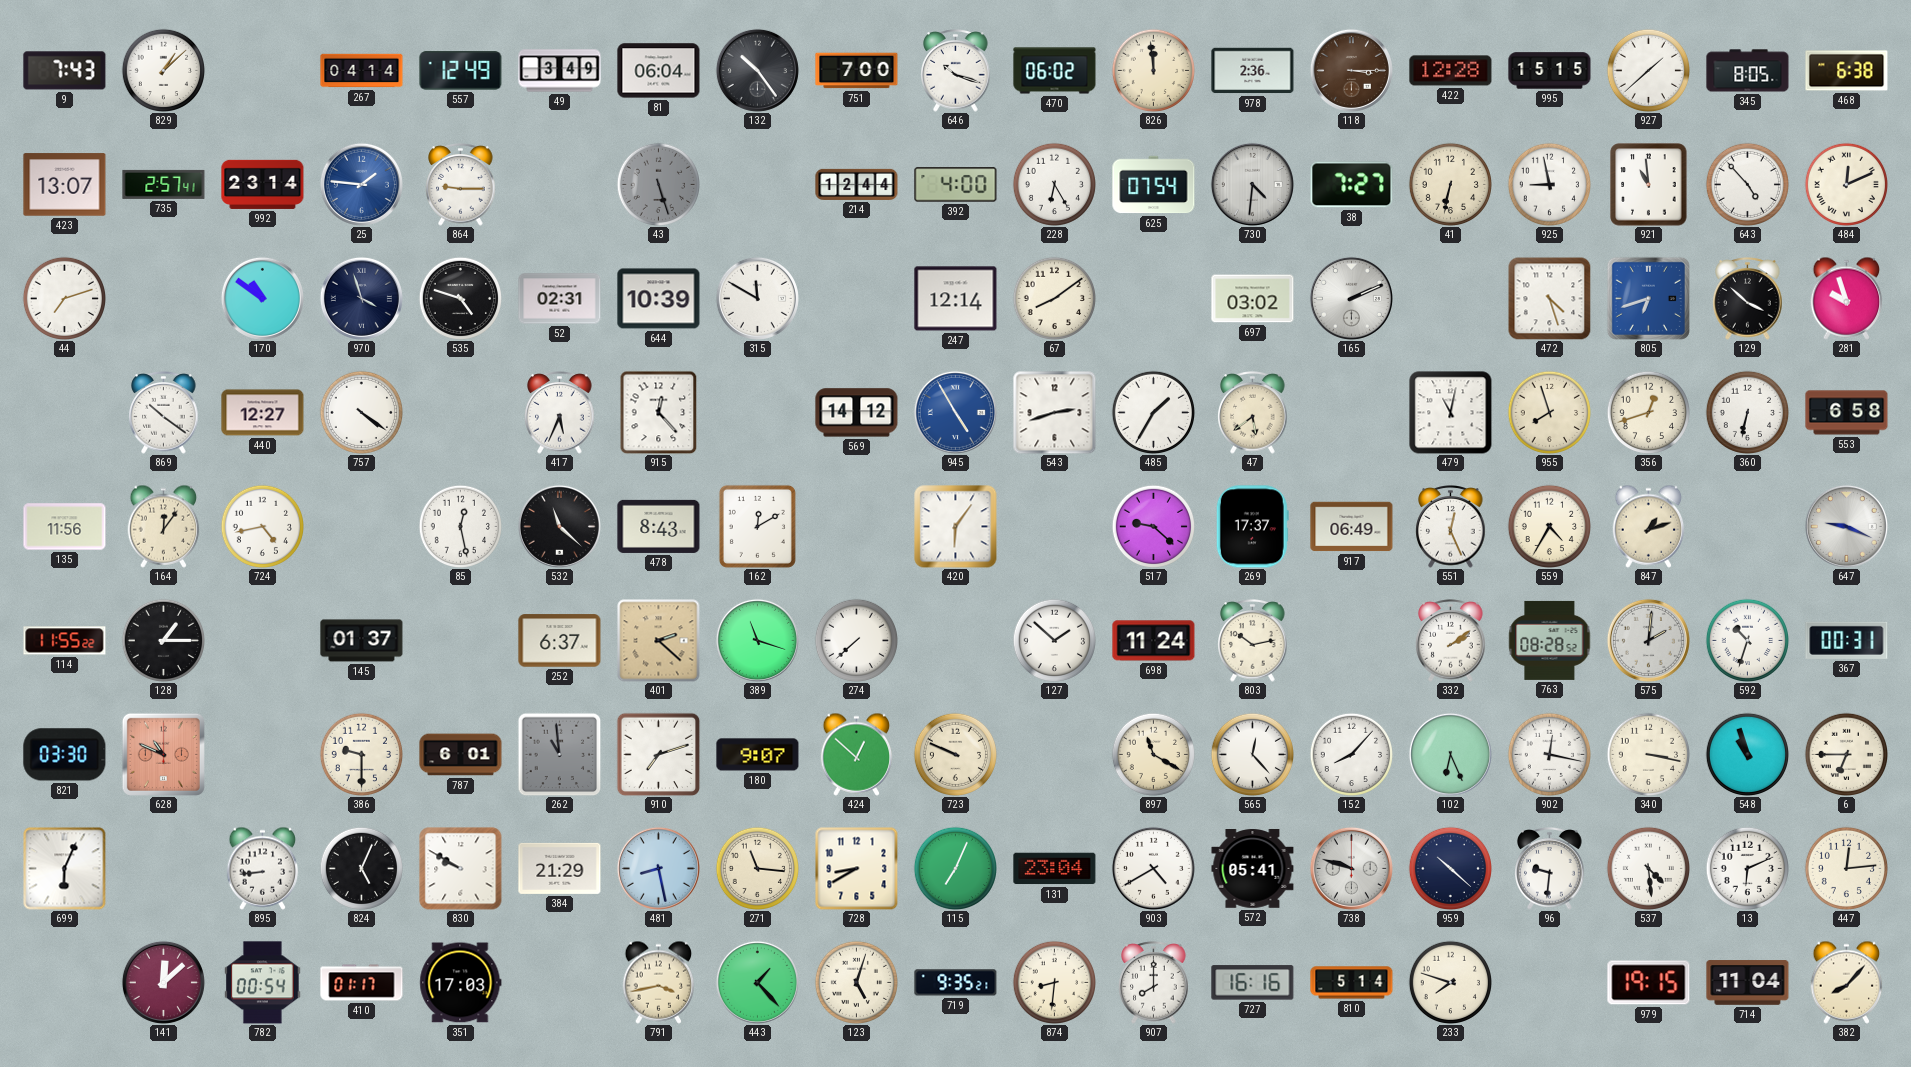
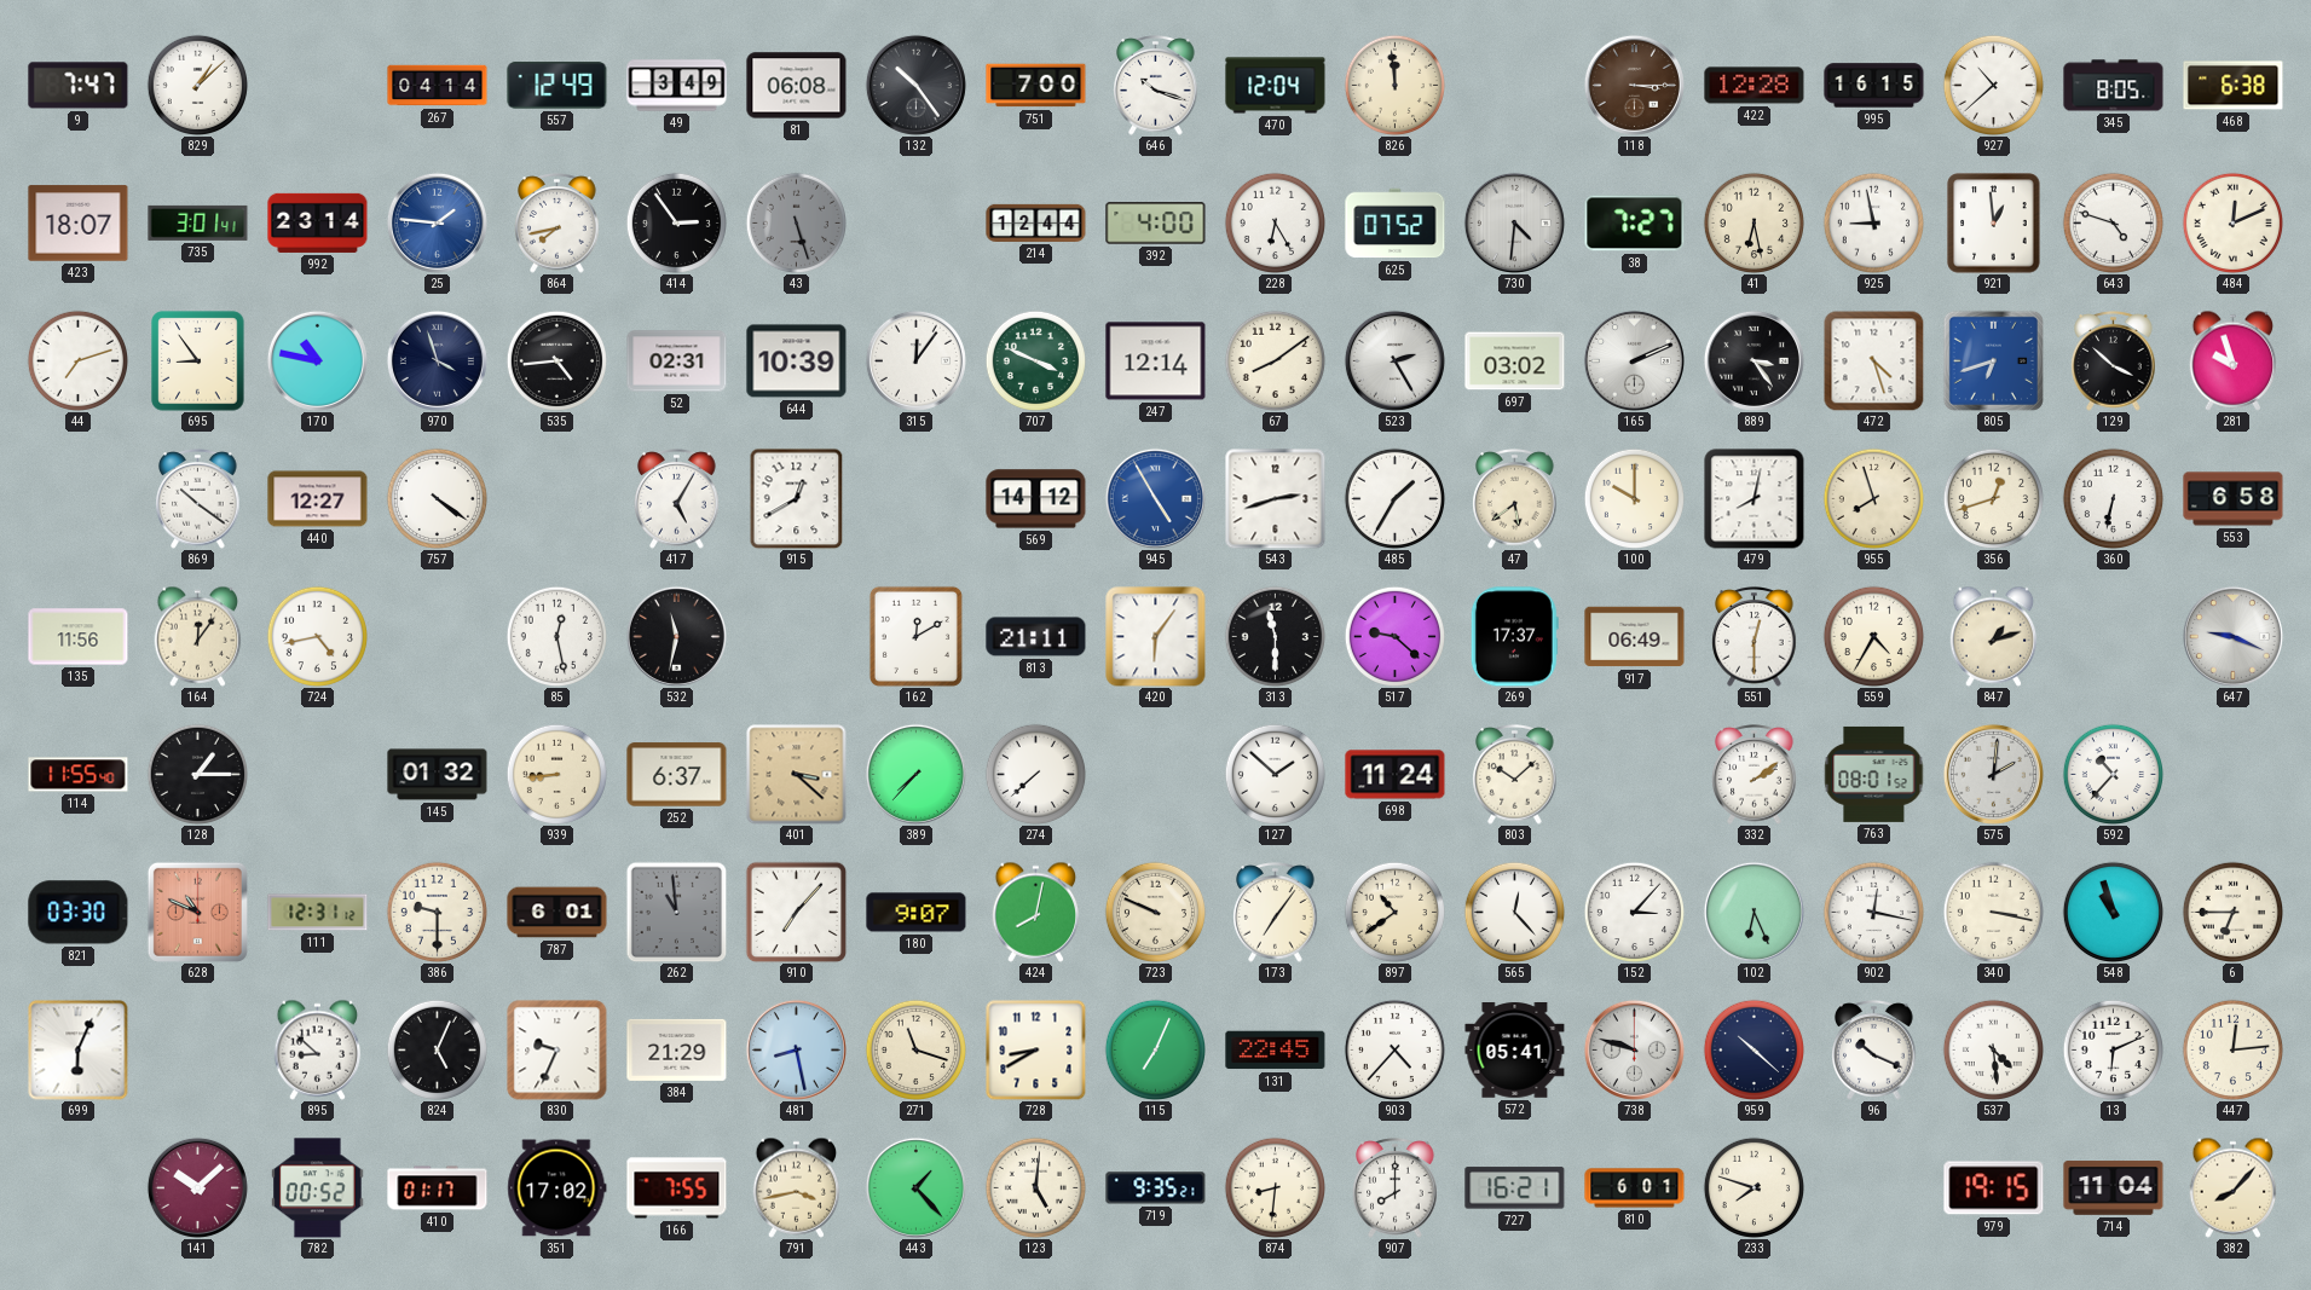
9: 7:43 -> 7:47 (79, 86)
81: 06:04 -> 06:08 (797, 86)
470: 06:02 -> 12:04 (1276, 86)
978: 2:36 -> none (1253, 71)
995: 15:15 -> 16:15 (1874, 86)
927: 1:38 -> 10:38 (1993, 85)
423: 13:07 -> 18:07 (79, 224)
735: 2:57 -> 3:01 (198, 222)
864: 9:15 -> 7:43 (557, 224)
414: none -> 2:54 (676, 222)
625: 07:54 -> 07:52 (1396, 224)
41: 6:32 -> 6:28 (1754, 222)
921: 10:59 -> 12:59 (1994, 224)
643: 4:53 -> 4:48 (2113, 222)
695: none -> 8:54 (198, 361)
170: 10:51 -> 10:47 (317, 360)
535: 4:48 -> 4:44 (556, 360)
315: 11:50 -> 12:06 (915, 360)
707: none -> 3:49 (1035, 360)
523: none -> 2:25 (1394, 360)
889: none -> 3:24 (1754, 360)
417: 5:34 -> 5:05 (677, 499)
915: 12:23 -> 12:40 (797, 498)
100: none -> 10:00 (1634, 498)
479: 11:02 -> 8:02 (1755, 499)
532: 11:22 -> 11:32 (676, 636)
478: 8:43 -> none (659, 526)
813: none -> 21:11 (1036, 637)
313: none -> 11:30 (1275, 636)
551: 12:26 -> 12:30 (1755, 637)
114: 11:55:22 -> 11:55:40 (79, 775)
145: 01:37 -> 01:32 (438, 775)
939: none -> 8:44 (556, 774)
401: 2:22 -> 3:22 (797, 775)
389: 11:18 -> 7:37 (915, 774)
803: 10:13 -> 10:08 (1515, 775)
763: 08:28 -> 08:01 (1874, 774)
592: 10:33 -> 10:37 (2113, 774)
367: 00:31 -> none (1847, 640)
111: none -> 12:31 (318, 913)
910: 7:12 -> 7:07 (796, 912)
424: 12:52 -> 8:02 (1036, 912)
173: none -> 7:06 (1276, 913)
897: 11:20 -> 10:39 (1394, 912)
152: 8:07 -> 3:07 (1634, 912)
895: 8:44 -> 8:52 (318, 1049)
830: 9:50 -> 9:34 (557, 1051)
271: 11:16 -> 11:18 (915, 1049)
131: 23:04 -> 22:45 (1276, 1051)
903: 4:40 -> 4:37 (1394, 1049)
96: 9:31 -> 10:19 (1874, 1051)
141: 12:08 -> 10:08 (197, 1187)
782: 00:54 -> 00:52 (318, 1188)
351: 17:03 -> 17:02 (557, 1188)
166: none -> 7:55 (677, 1188)
123: 5:03 -> 5:01 (1035, 1187)
727: 16:16 -> 16:21 (1515, 1188)
810: 5:14 -> 6:01 (1635, 1188)
